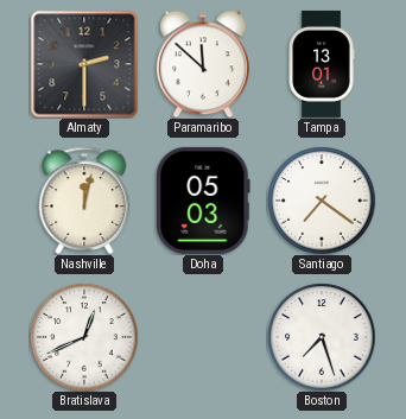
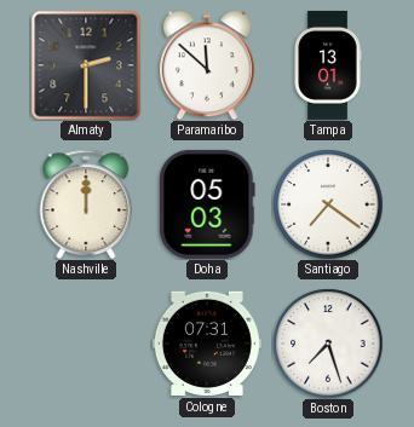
Nashville: 12:02 -> 12:00 (86, 204)
Bratislava: 12:41 -> none (84, 337)
Cologne: none -> 07:31 (207, 344)
